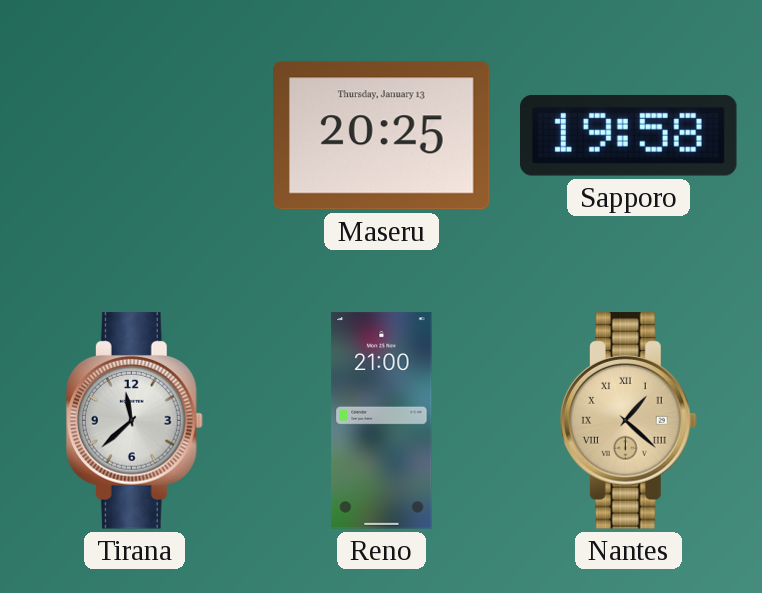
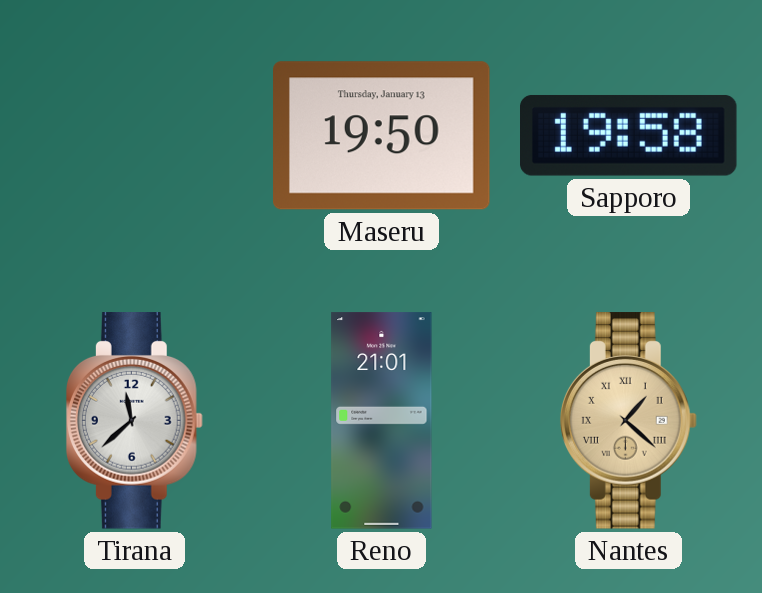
Maseru: 20:25 -> 19:50 (382, 136)
Reno: 21:00 -> 21:01 (382, 421)
